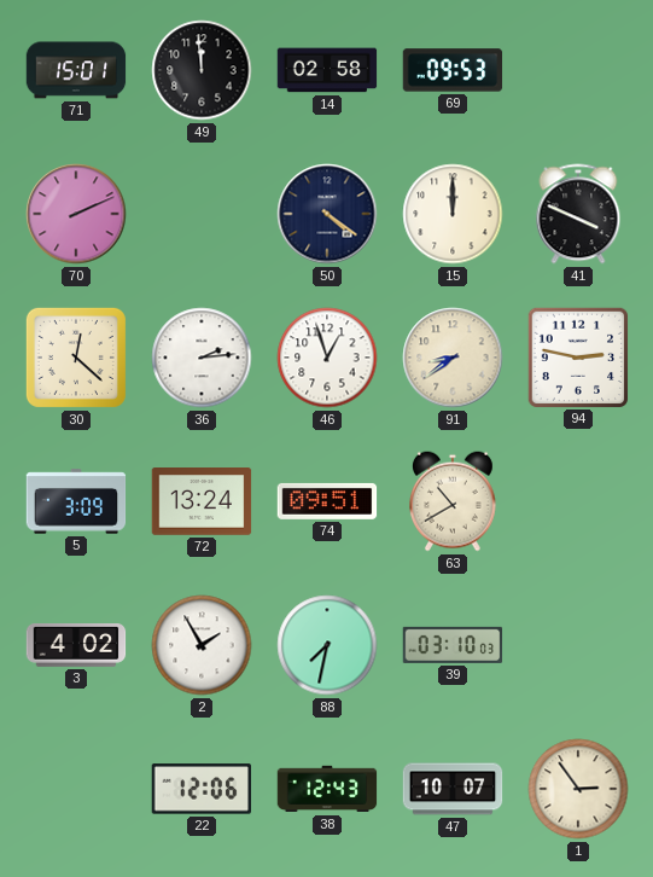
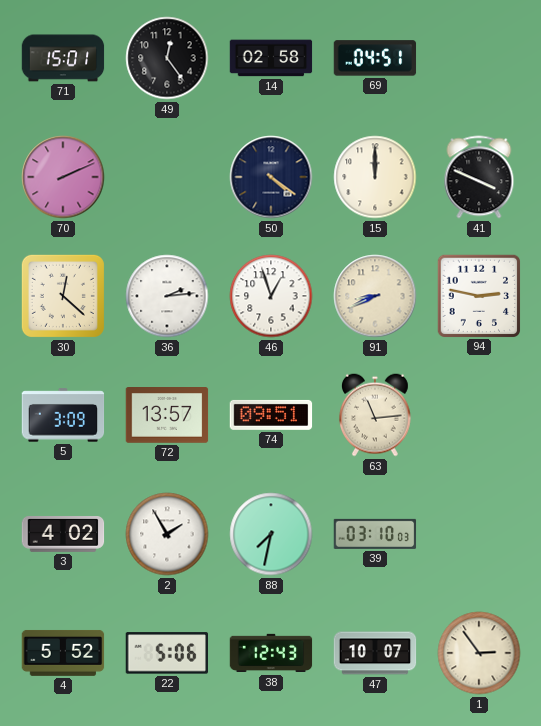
49: 11:59 -> 12:24 (167, 58)
69: 09:53 -> 04:51 (375, 58)
91: 8:39 -> 8:41 (375, 296)
72: 13:24 -> 13:57 (167, 416)
63: 10:40 -> 11:14 (375, 415)
4: none -> 5:52 (63, 653)
22: 12:06 -> 5:06 (166, 653)
